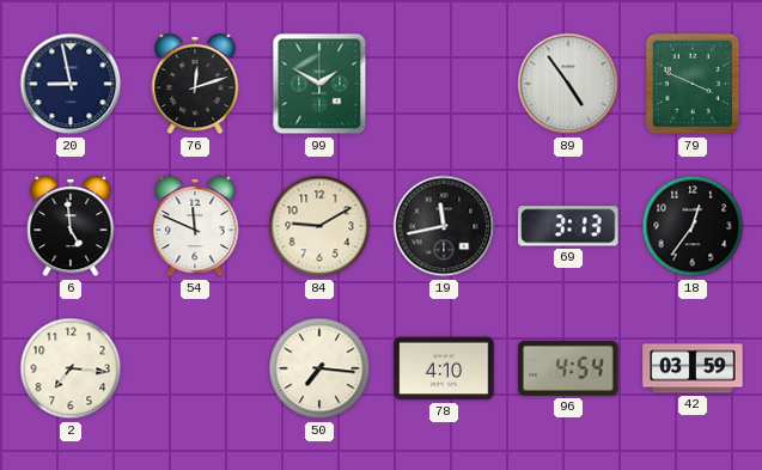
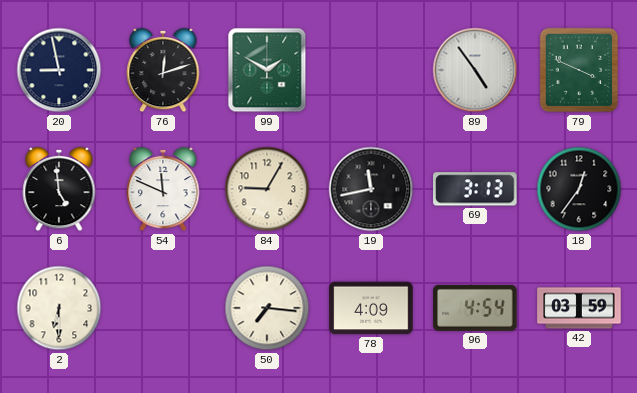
84: 9:10 -> 9:05 (267, 189)
2: 7:16 -> 6:30 (59, 308)
78: 4:10 -> 4:09 (371, 308)
